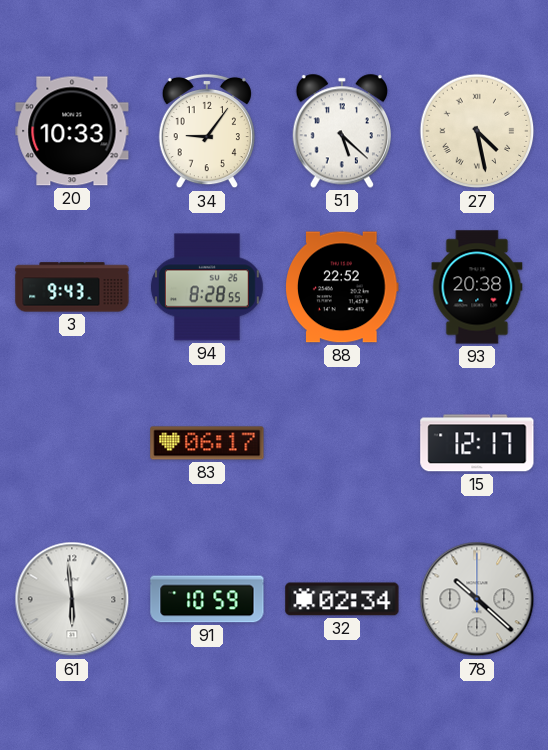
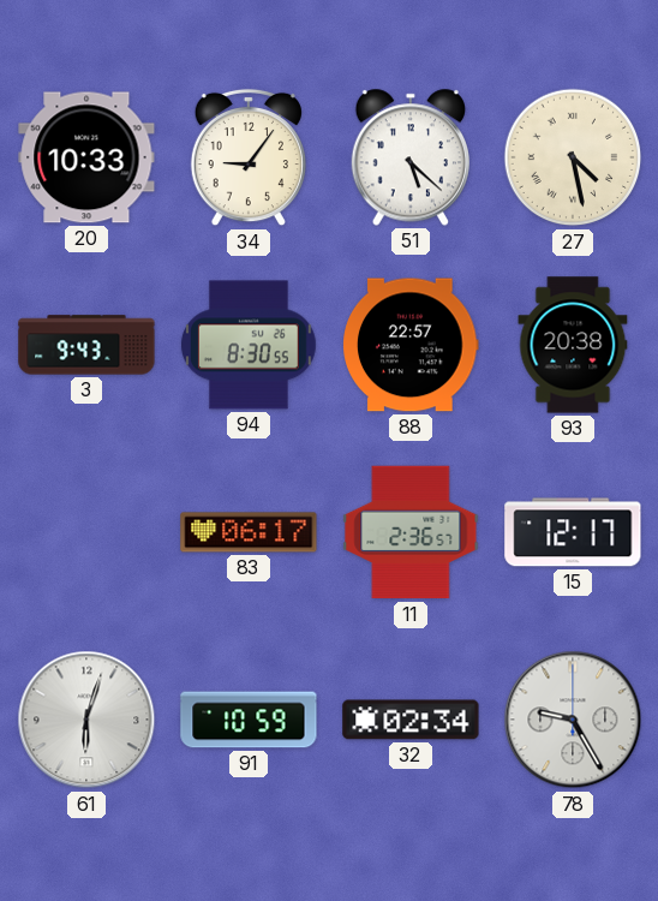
94: 8:28 -> 8:30 (249, 345)
88: 22:52 -> 22:57 (411, 345)
11: none -> 2:36 (411, 532)
61: 5:59 -> 6:03 (86, 720)
78: 10:22 -> 9:25 (573, 720)
